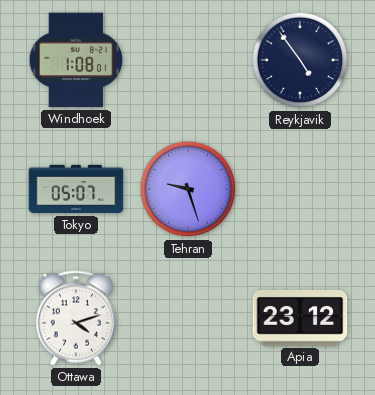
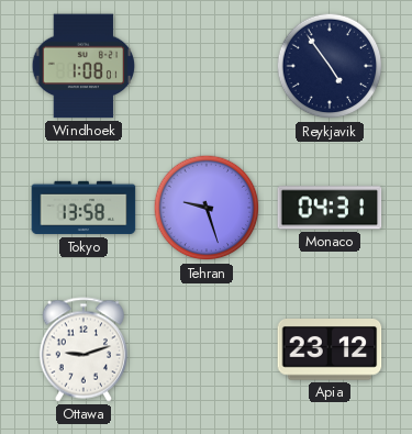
Tokyo: 05:07 -> 13:58 (83, 208)
Monaco: none -> 04:31 (330, 208)
Ottawa: 4:12 -> 9:12 (82, 349)
